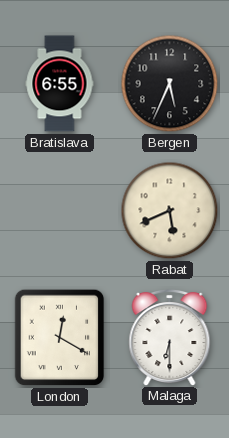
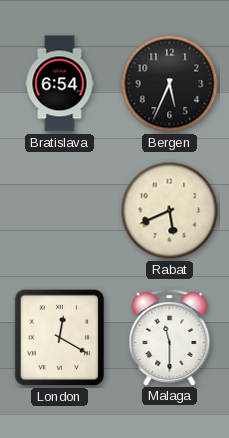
Bratislava: 6:55 -> 6:54 (60, 84)
Malaga: 6:30 -> 11:30 (170, 337)
